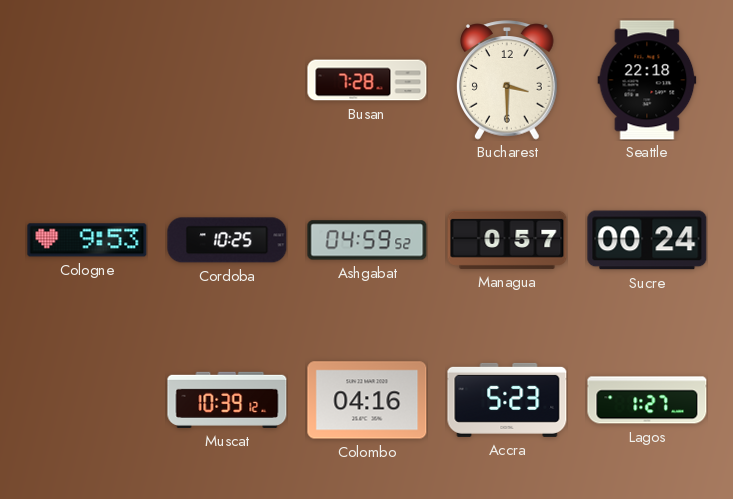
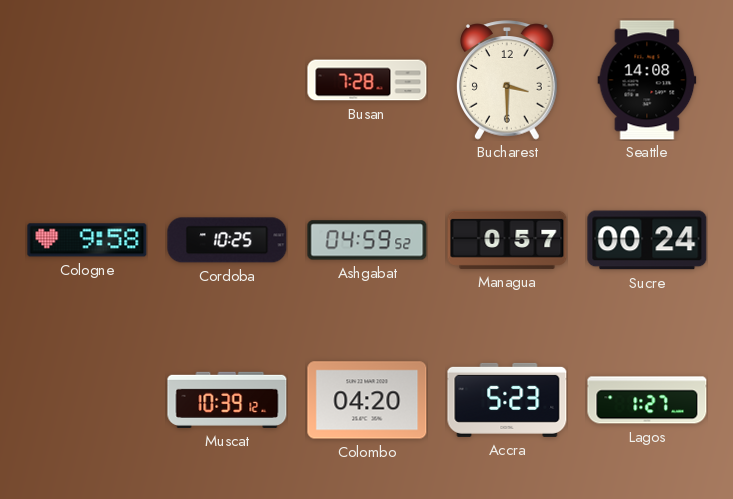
Seattle: 22:18 -> 14:08 (647, 80)
Cologne: 9:53 -> 9:58 (87, 240)
Colombo: 04:16 -> 04:20 (367, 400)
